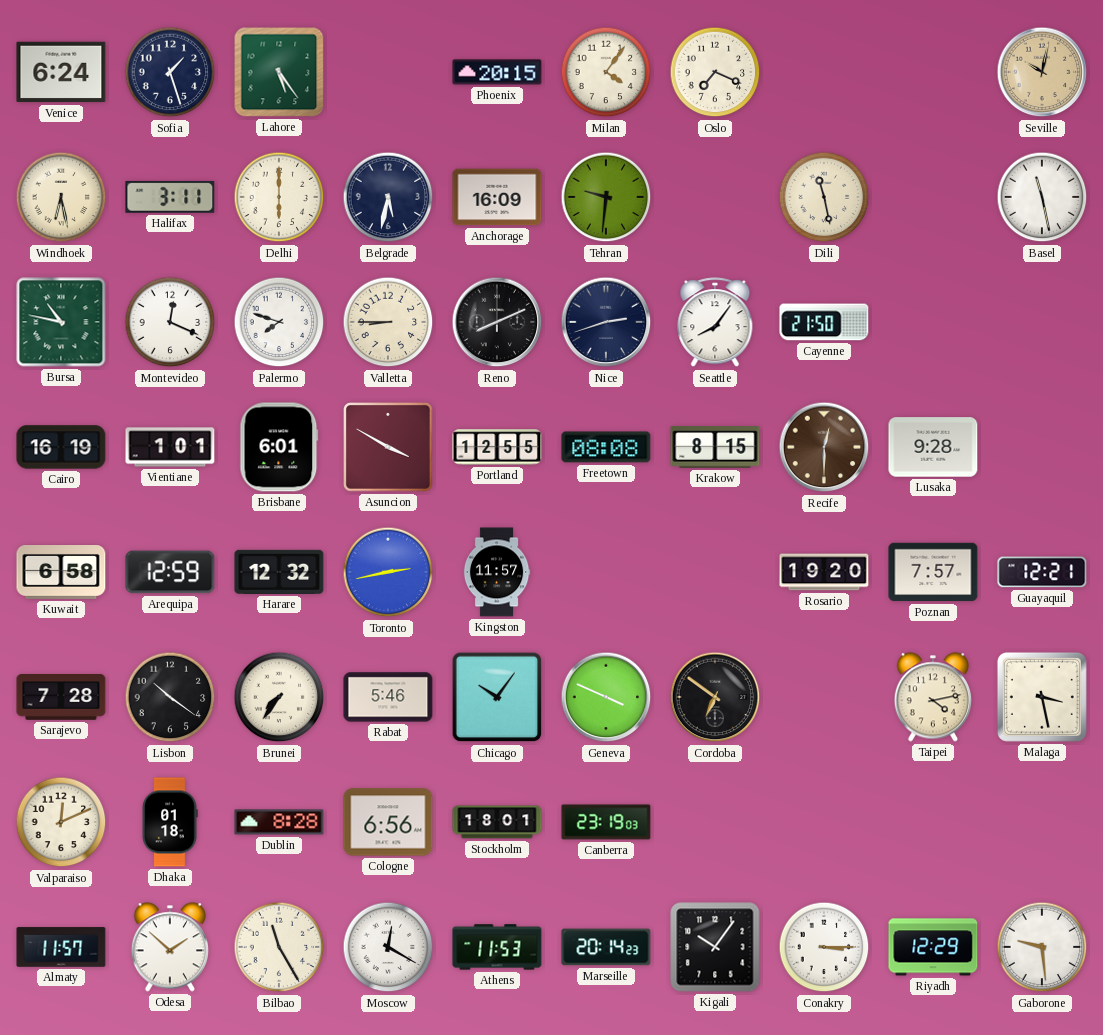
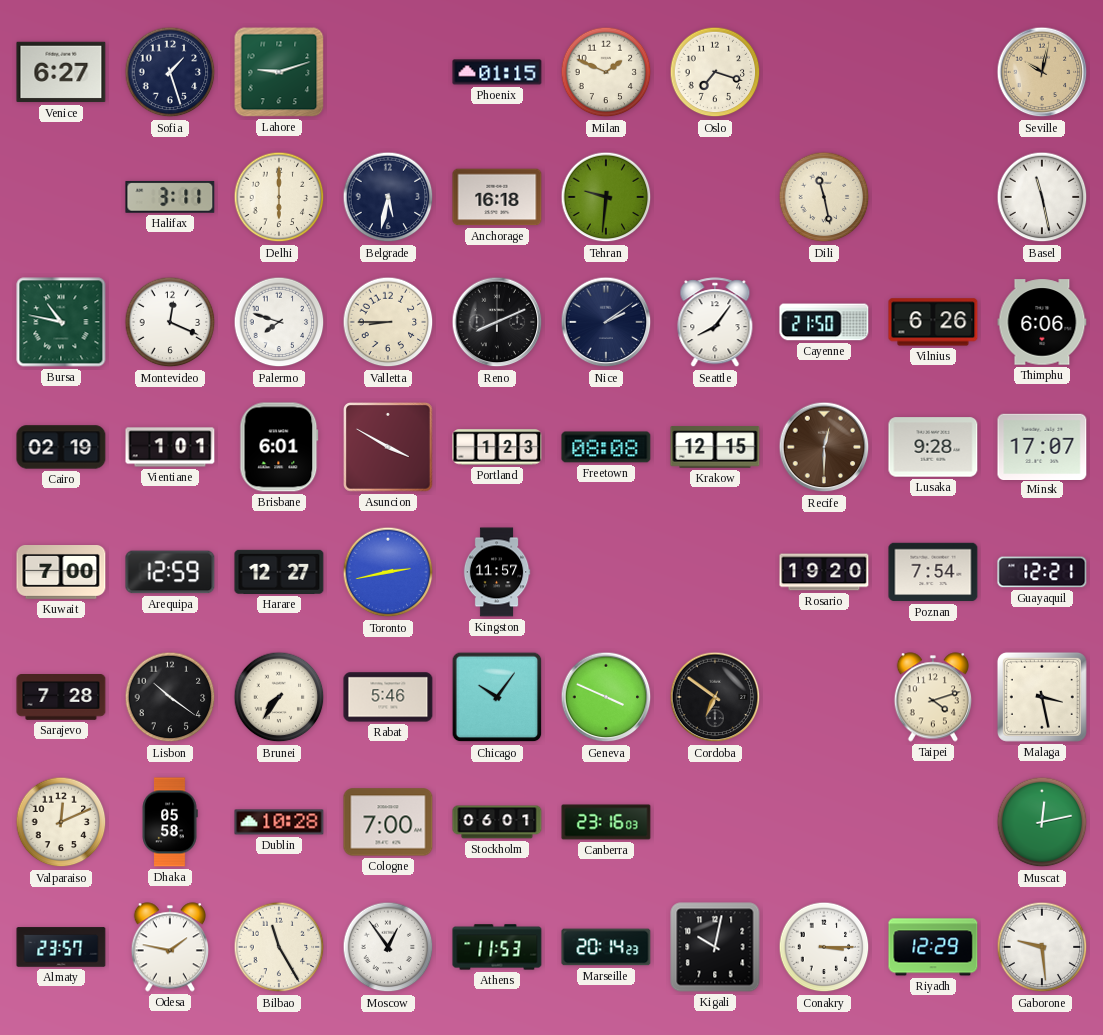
Venice: 6:24 -> 6:27 (61, 72)
Lahore: 5:24 -> 9:12 (279, 72)
Phoenix: 20:15 -> 01:15 (497, 72)
Milan: 4:06 -> 1:49 (606, 72)
Oslo: 7:19 -> 7:18 (715, 72)
Windhoek: 6:28 -> none (61, 197)
Anchorage: 16:09 -> 16:18 (497, 197)
Nice: 2:42 -> 2:09 (606, 322)
Vilnius: none -> 6:26 (933, 322)
Thimphu: none -> 6:06 (1042, 322)
Cairo: 16:19 -> 02:19 (61, 447)
Portland: 12:55 -> 1:23 (497, 447)
Krakow: 8:15 -> 12:15 (715, 447)
Minsk: none -> 17:07 (1042, 446)
Kuwait: 6:58 -> 7:00 (61, 573)
Harare: 12:32 -> 12:27 (279, 572)
Poznan: 7:57 -> 7:54 (933, 572)
Taipei: 4:13 -> 4:12 (932, 697)
Dhaka: 01:18 -> 05:58 (170, 822)
Dublin: 8:28 -> 10:28 (279, 822)
Cologne: 6:56 -> 7:00 (388, 822)
Stockholm: 18:01 -> 06:01 (497, 822)
Canberra: 23:19 -> 23:16 (606, 822)
Muscat: none -> 12:13 (1042, 822)
Almaty: 11:57 -> 23:57 (61, 947)
Odesa: 1:52 -> 1:47 (169, 947)
Moscow: 12:20 -> 12:54 (388, 947)
Kigali: 10:06 -> 10:02 (715, 947)
